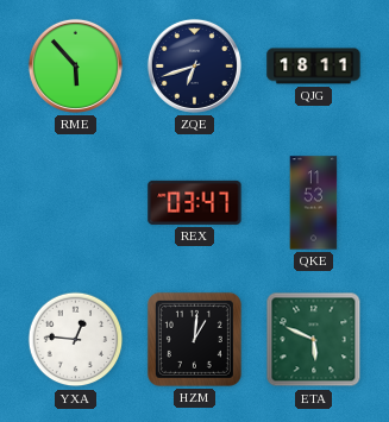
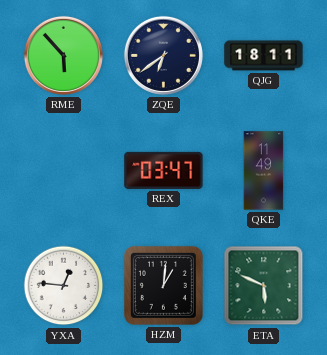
ZQE: 6:42 -> 6:39 (163, 55)
QKE: 11:53 -> 11:49 (264, 171)
